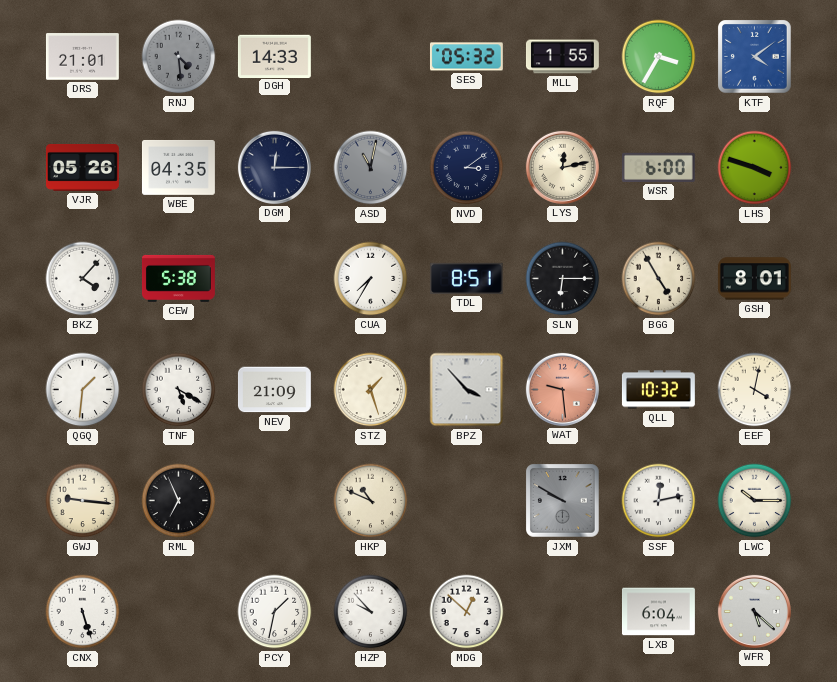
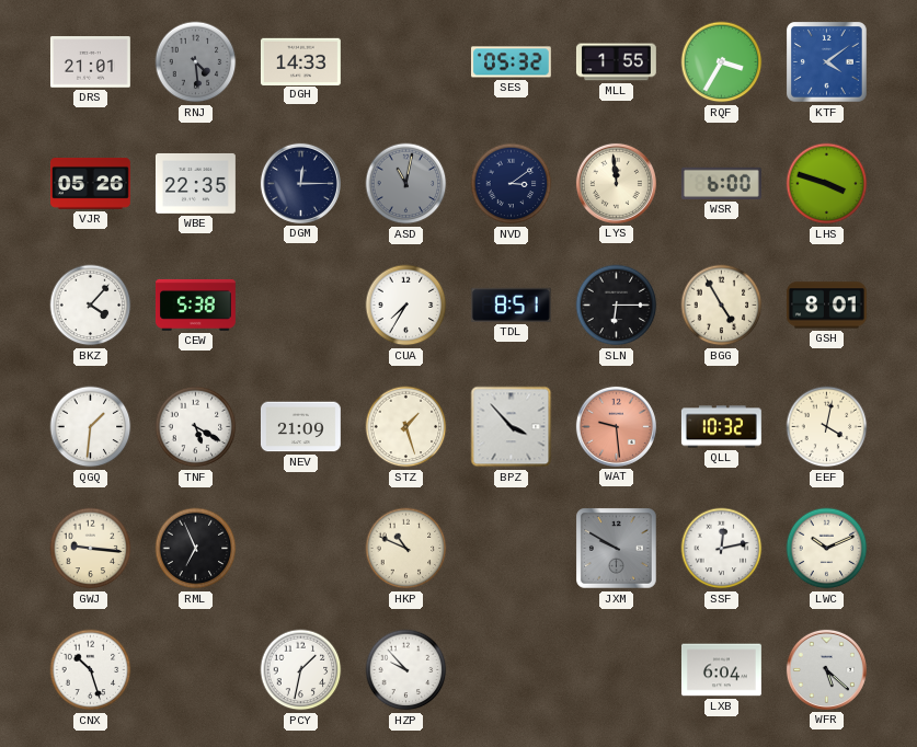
WBE: 04:35 -> 22:35 (195, 183)
LYS: 12:13 -> 11:59 (616, 183)
LWC: 10:15 -> 10:11 (827, 549)
CNX: 5:27 -> 10:27 (91, 670)
MDG: 12:52 -> none (467, 612)
